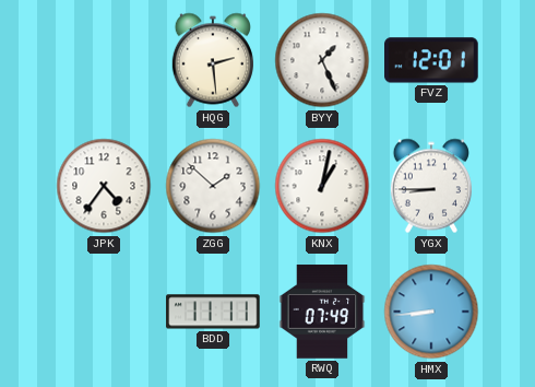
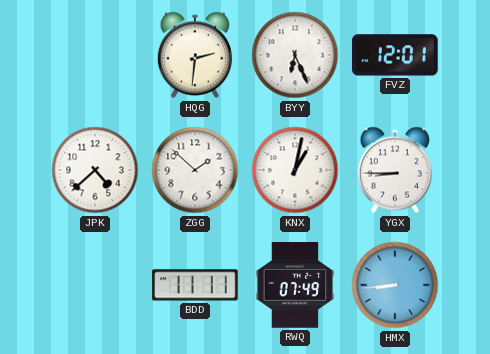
HQG: 2:29 -> 2:31 (195, 55)
BYY: 1:26 -> 6:26 (295, 55)
JPK: 4:36 -> 4:38 (95, 170)
